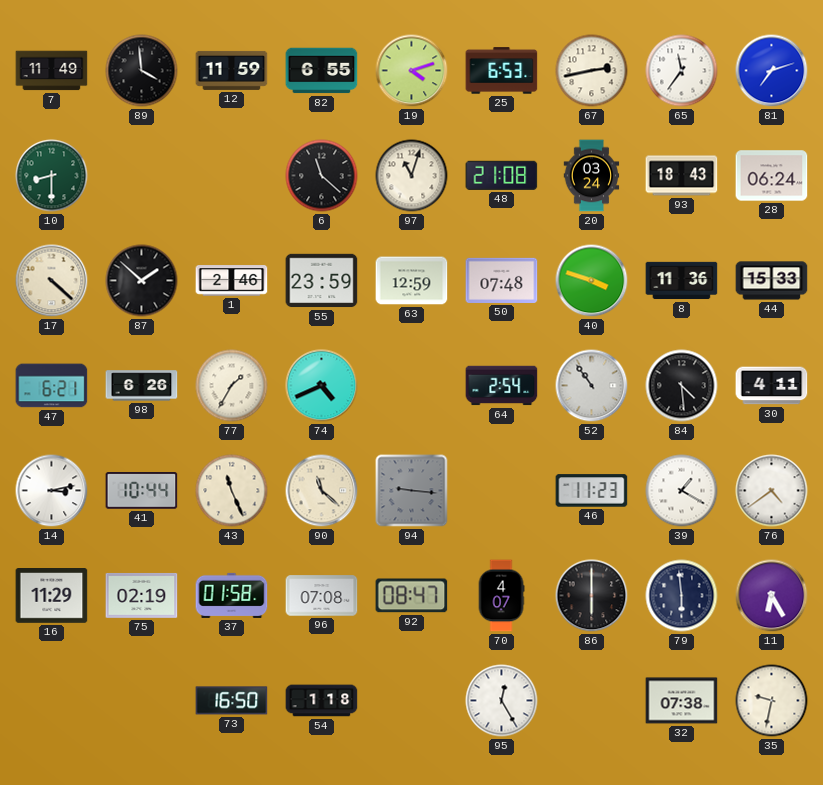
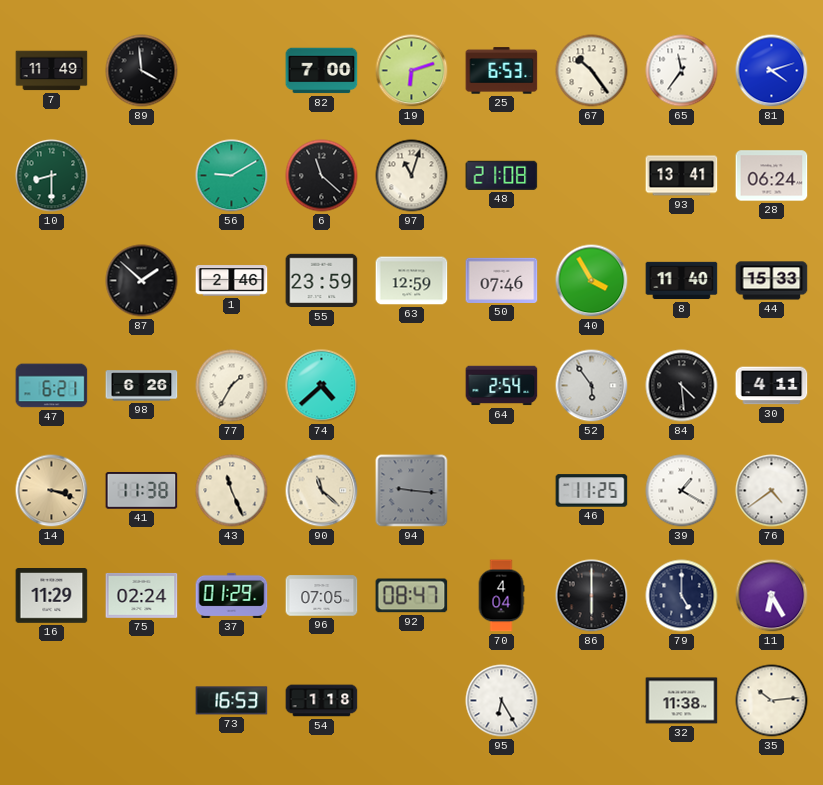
12: 11:59 -> none (232, 70)
82: 6:55 -> 7:00 (322, 71)
19: 4:12 -> 6:12 (412, 71)
67: 2:43 -> 10:24 (592, 71)
81: 7:12 -> 4:12 (772, 71)
56: none -> 9:10 (232, 176)
20: 03:24 -> none (592, 176)
93: 18:43 -> 13:41 (682, 176)
17: 4:22 -> none (52, 281)
50: 07:48 -> 07:46 (502, 280)
40: 3:48 -> 3:55 (592, 281)
8: 11:36 -> 11:40 (682, 281)
74: 4:41 -> 4:38 (322, 386)
52: 10:54 -> 5:54 (592, 386)
14: 3:13 -> 3:18 (52, 491)
14 dial: white -> champagne (52, 491)
41: 10:44 -> 11:38 (142, 491)
46: 11:23 -> 11:25 (592, 491)
75: 02:19 -> 02:24 (142, 595)
37: 01:58 -> 01:29 (232, 595)
96: 07:08 -> 07:05 (322, 596)
70: 4:07 -> 4:04 (501, 596)
79: 5:59 -> 5:00 (682, 596)
73: 16:50 -> 16:53 (232, 701)
95: 12:25 -> 6:25 (502, 701)
32: 07:38 -> 11:38 (682, 701)
35: 9:32 -> 10:14 (772, 701)
